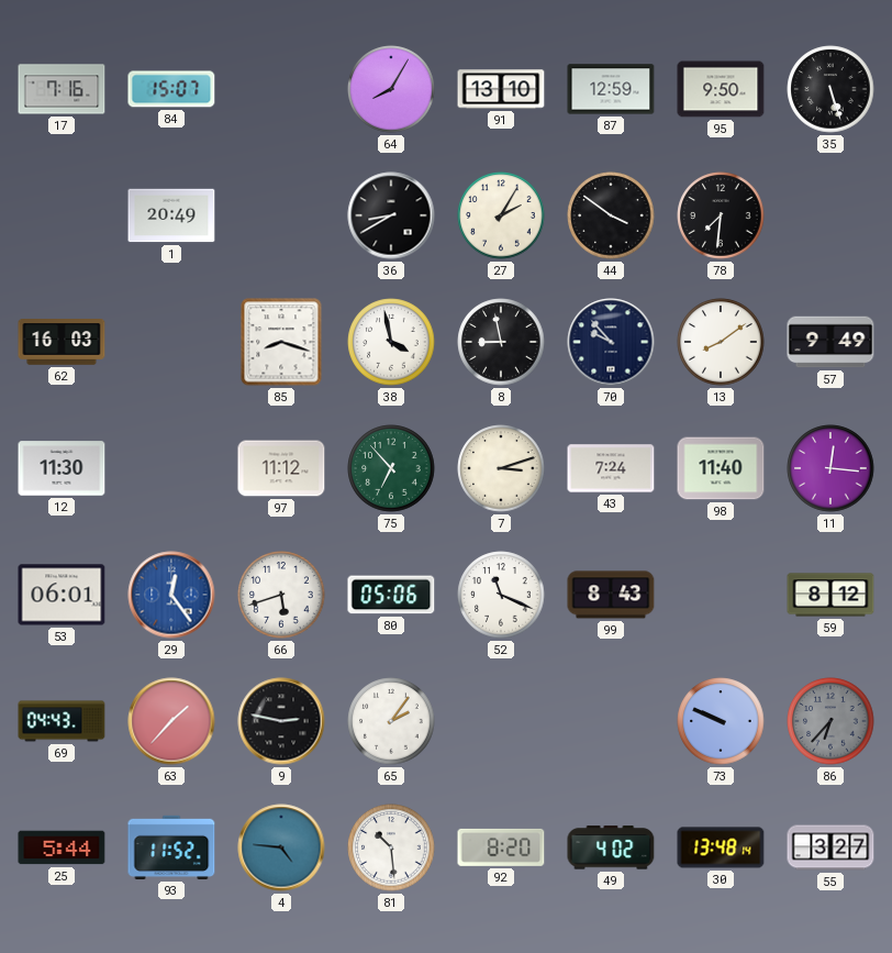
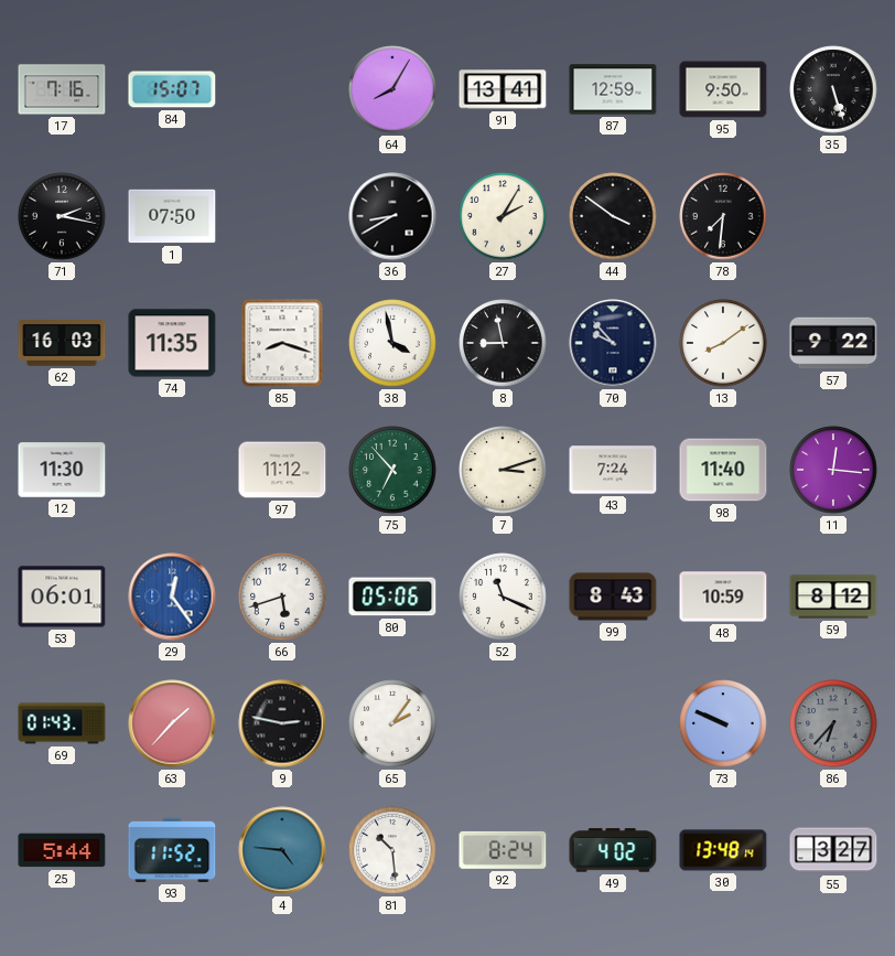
91: 13:10 -> 13:41 (503, 89)
71: none -> 2:17 (62, 216)
1: 20:49 -> 07:50 (172, 216)
74: none -> 11:35 (172, 343)
57: 9:49 -> 9:22 (833, 343)
48: none -> 10:59 (723, 597)
69: 04:43 -> 01:43 (62, 723)
92: 8:20 -> 8:24 (503, 850)
